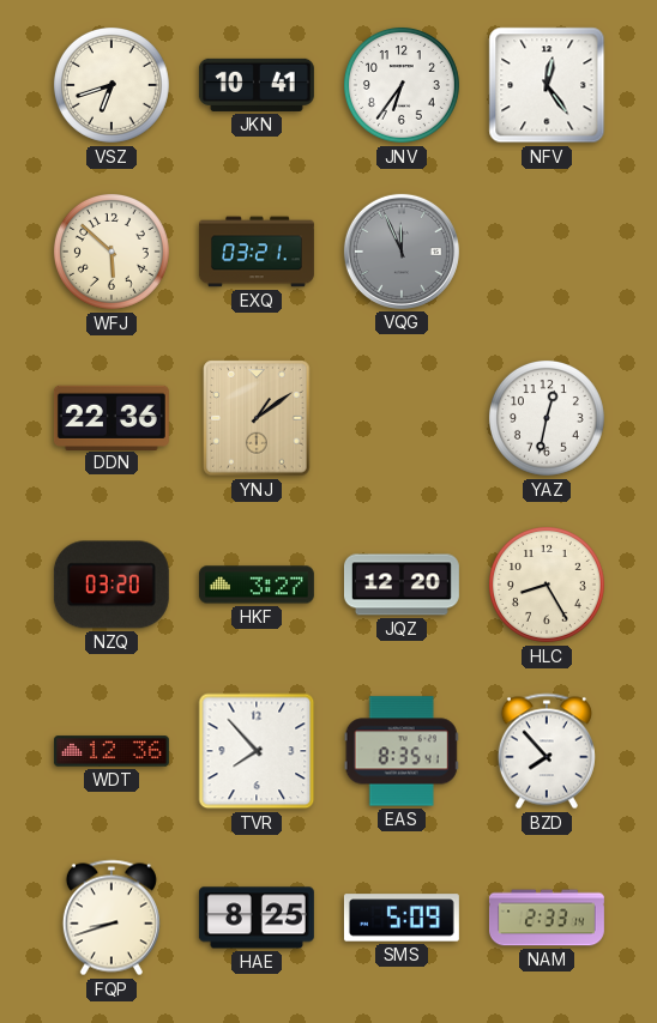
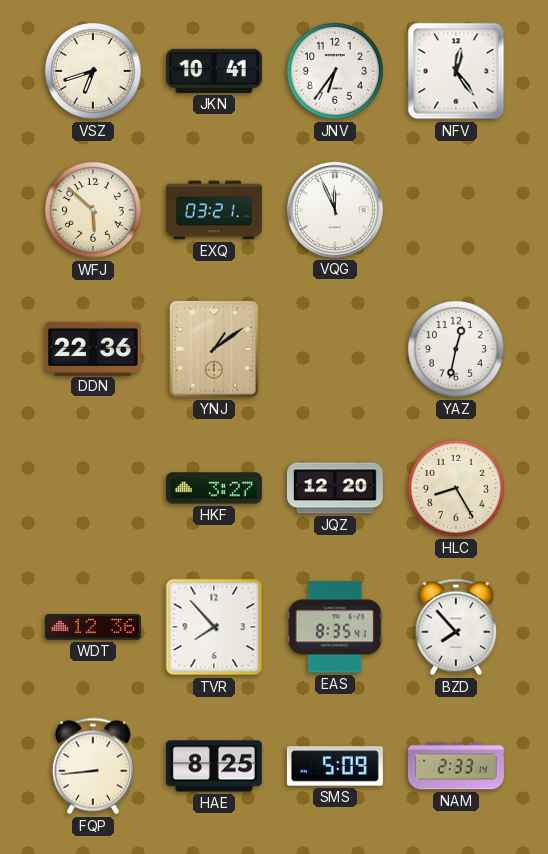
VQG dial: grey -> white (335, 210)
NZQ: 03:20 -> none (111, 585)
FQP: 8:42 -> 8:44 (93, 766)
